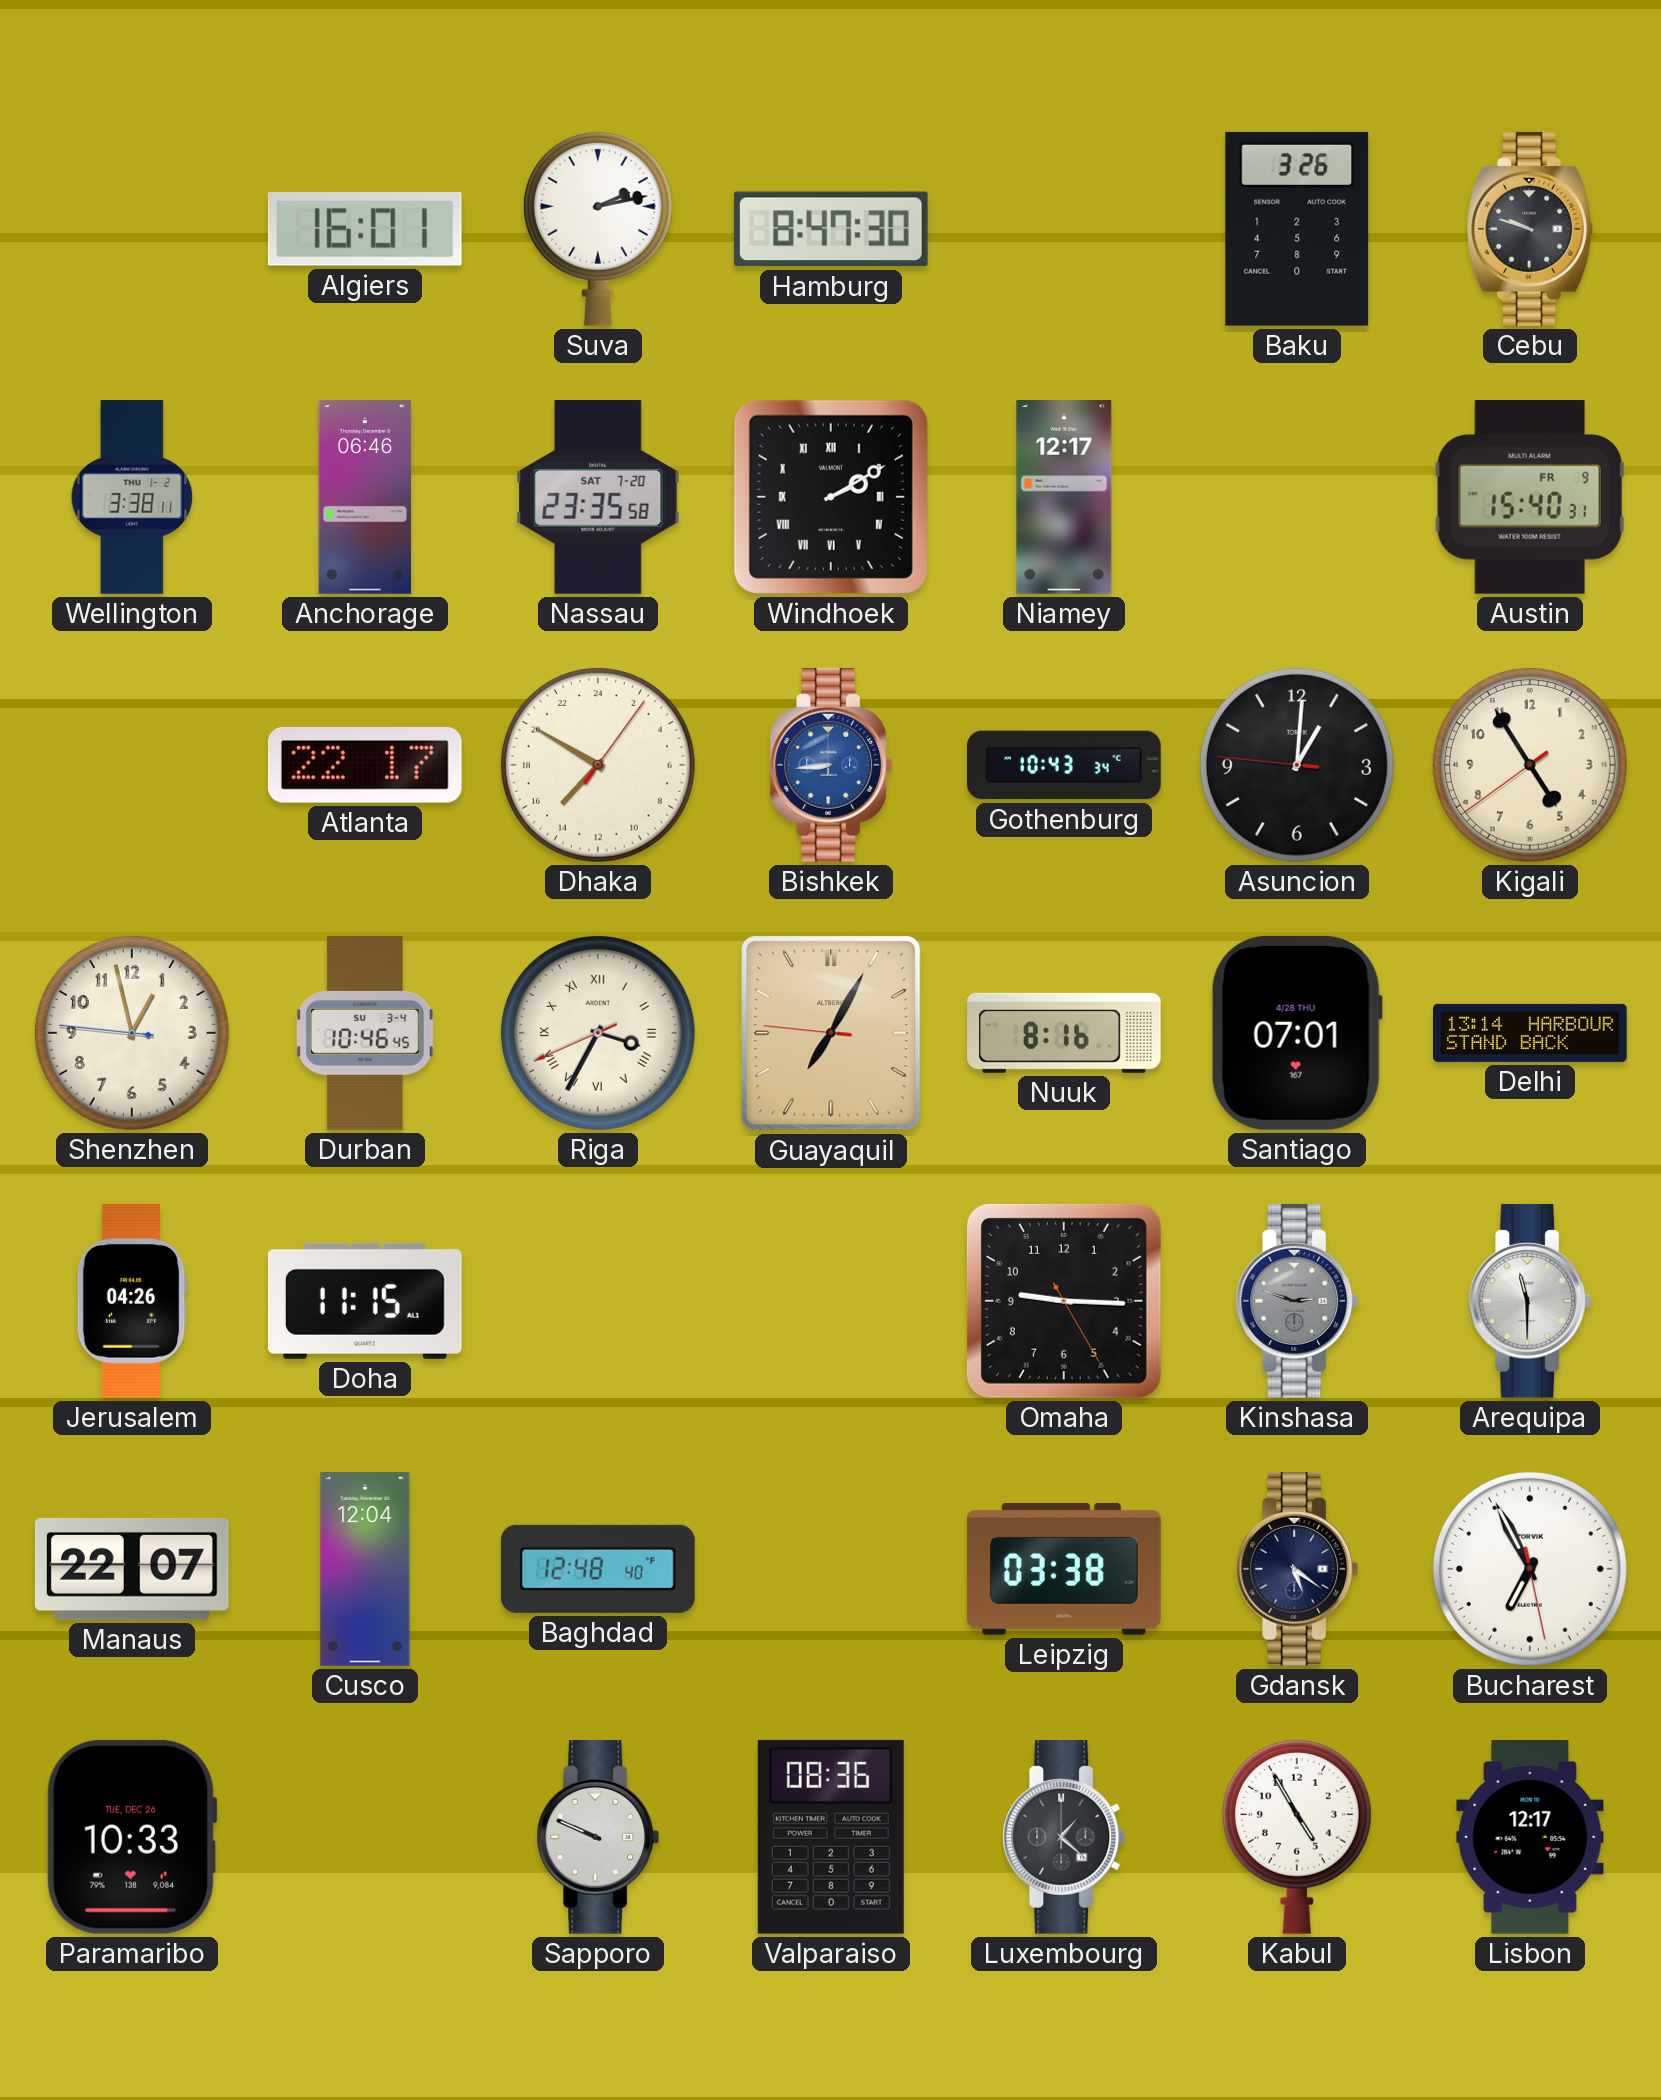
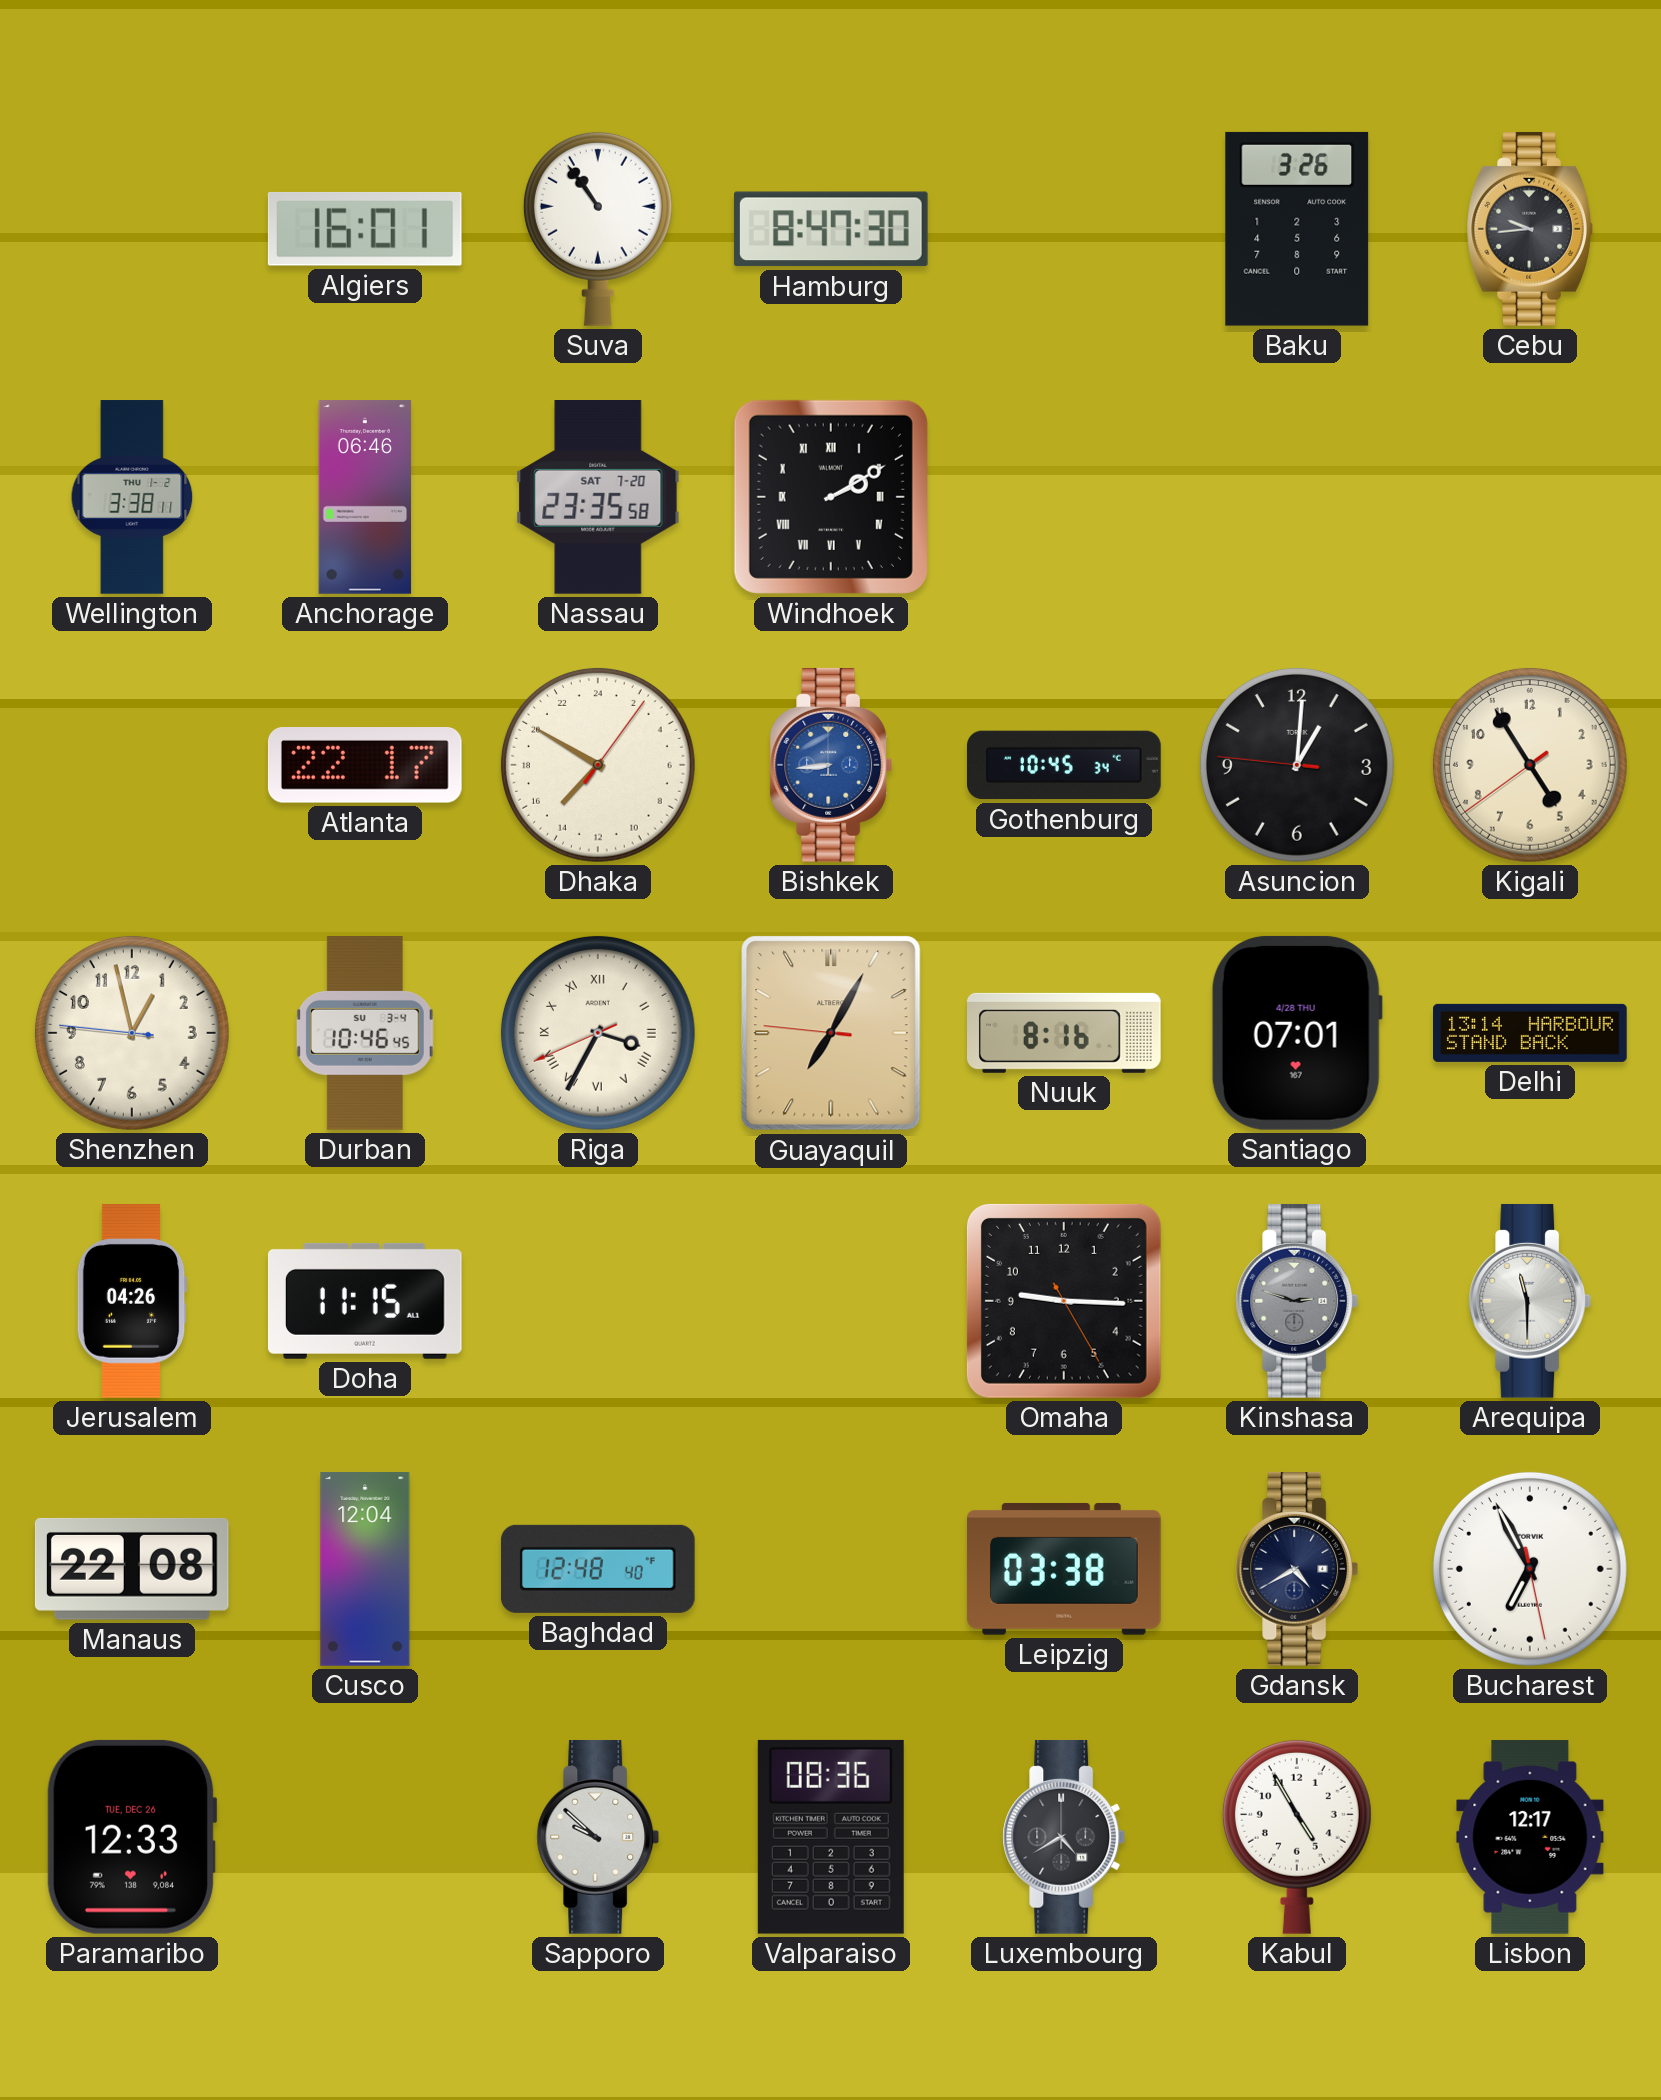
Suva: 2:13 -> 10:54 (598, 229)
Cebu: 9:48 -> 9:44 (1530, 229)
Niamey: 12:17 -> none (1064, 498)
Austin: 15:40 -> none (1530, 497)
Gothenburg: 10:43 -> 10:45 (1064, 765)
Manaus: 22:07 -> 22:08 (132, 1569)
Gdansk: 5:21 -> 4:40 (1297, 1569)
Paramaribo: 10:33 -> 12:33 (132, 1837)
Sapporo: 9:49 -> 9:52 (598, 1837)
Luxembourg: 1:22 -> 4:40 (1064, 1837)
